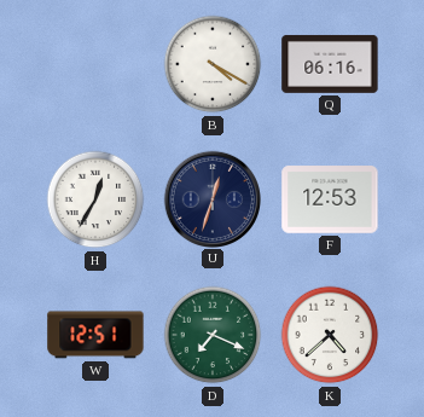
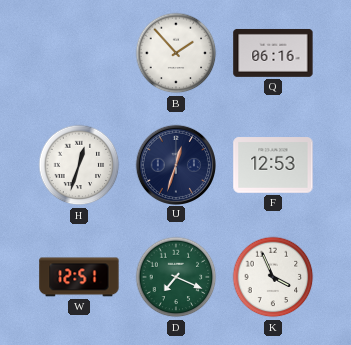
B: 4:20 -> 1:53 (176, 53)
H: 12:35 -> 12:33 (79, 165)
K: 4:38 -> 3:56 (273, 277)
